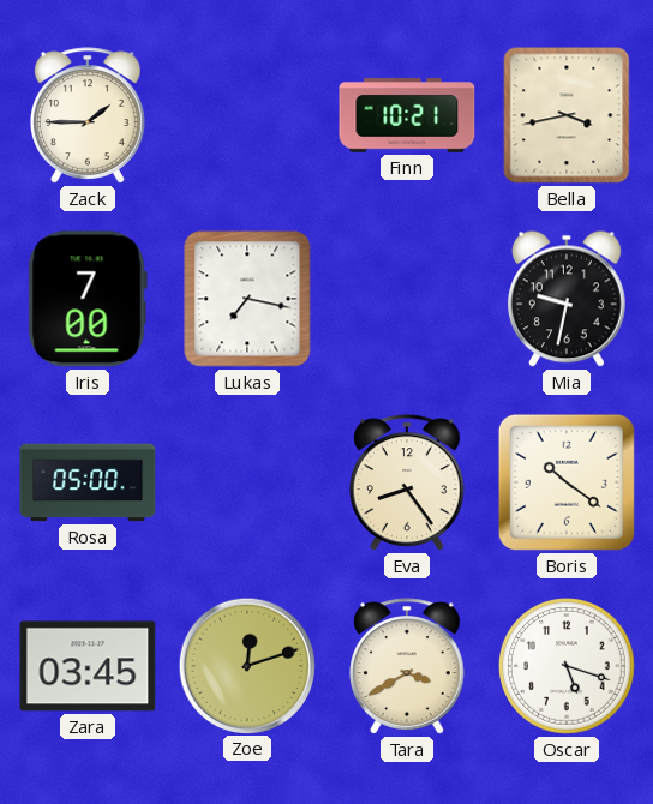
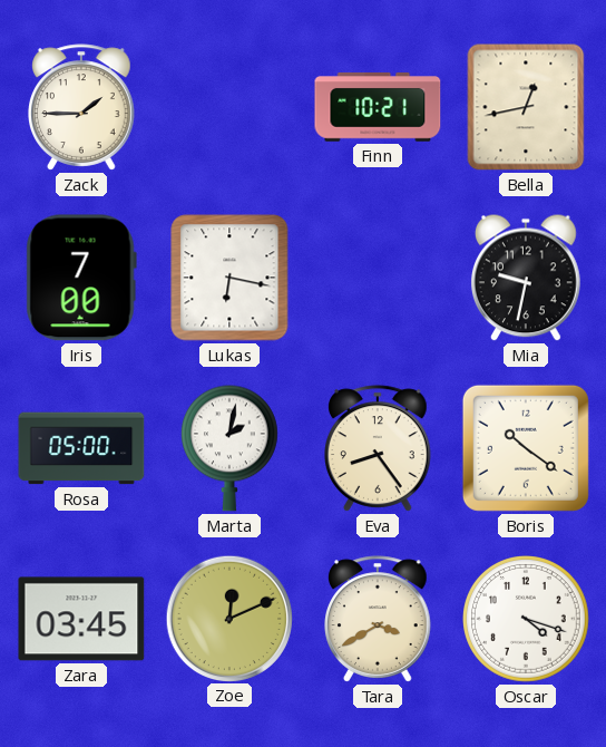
Bella: 3:43 -> 12:43 (526, 107)
Lukas: 7:17 -> 6:17 (229, 278)
Marta: none -> 2:02 (229, 448)
Zoe: 12:12 -> 12:11 (228, 618)
Oscar: 5:18 -> 4:18 (527, 620)
